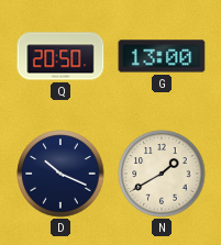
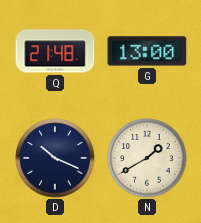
Q: 20:50 -> 21:48 (55, 51)
